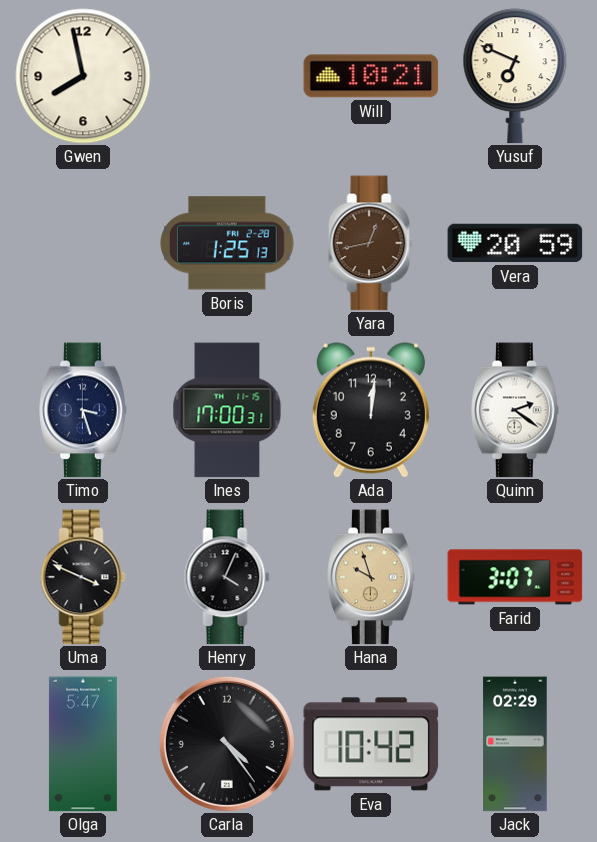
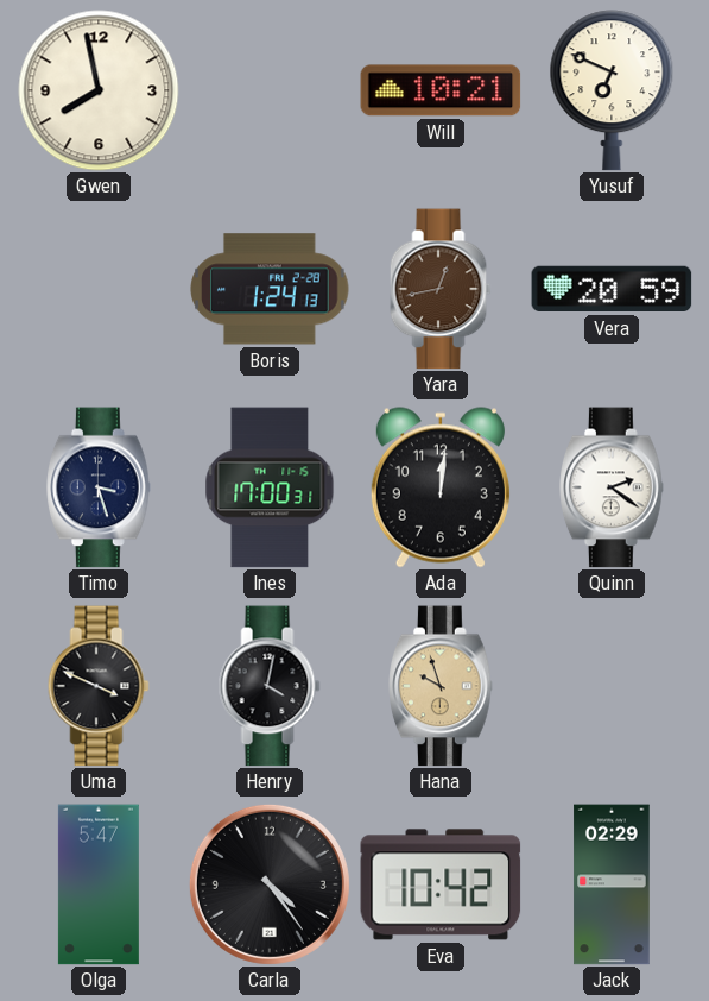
Boris: 1:25 -> 1:24 (270, 289)
Henry: 4:04 -> 4:02 (270, 686)
Farid: 3:07 -> none (515, 577)
